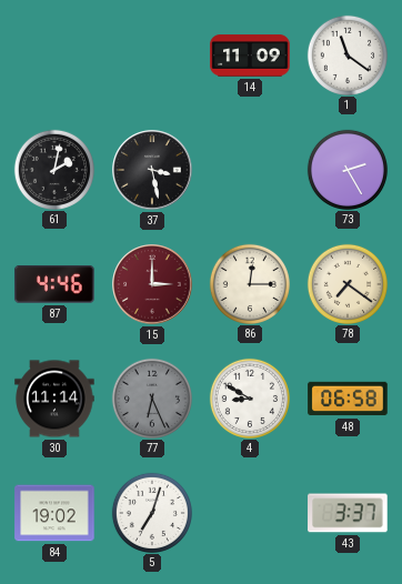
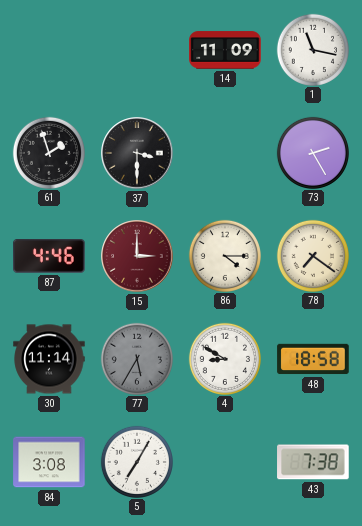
1: 11:21 -> 11:17 (312, 49)
61: 2:02 -> 1:57 (48, 152)
37: 3:28 -> 3:30 (137, 153)
86: 12:15 -> 4:15 (224, 255)
77: 6:26 -> 5:35 (136, 358)
48: 06:58 -> 18:58 (313, 359)
84: 19:02 -> 3:08 (49, 462)
5: 7:03 -> 7:05 (136, 461)
43: 3:37 -> 7:38 (313, 462)
